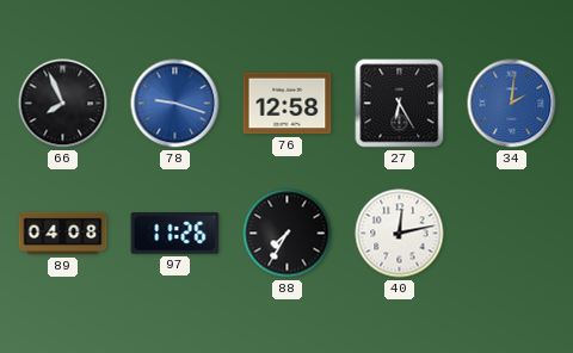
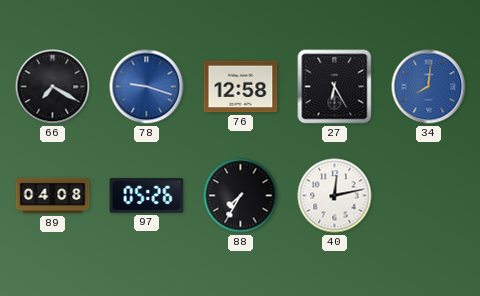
66: 7:56 -> 7:20 (53, 87)
34: 2:01 -> 8:01 (429, 87)
97: 11:26 -> 05:26 (147, 196)
